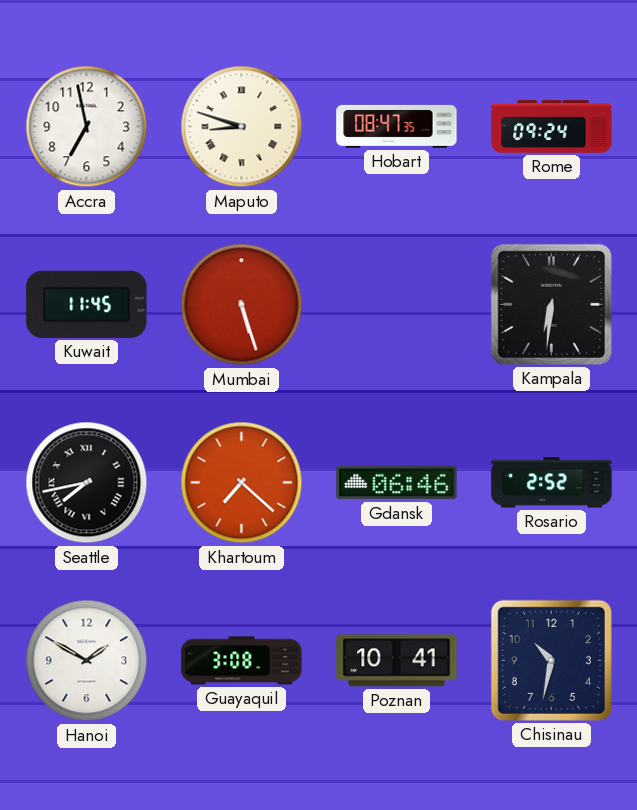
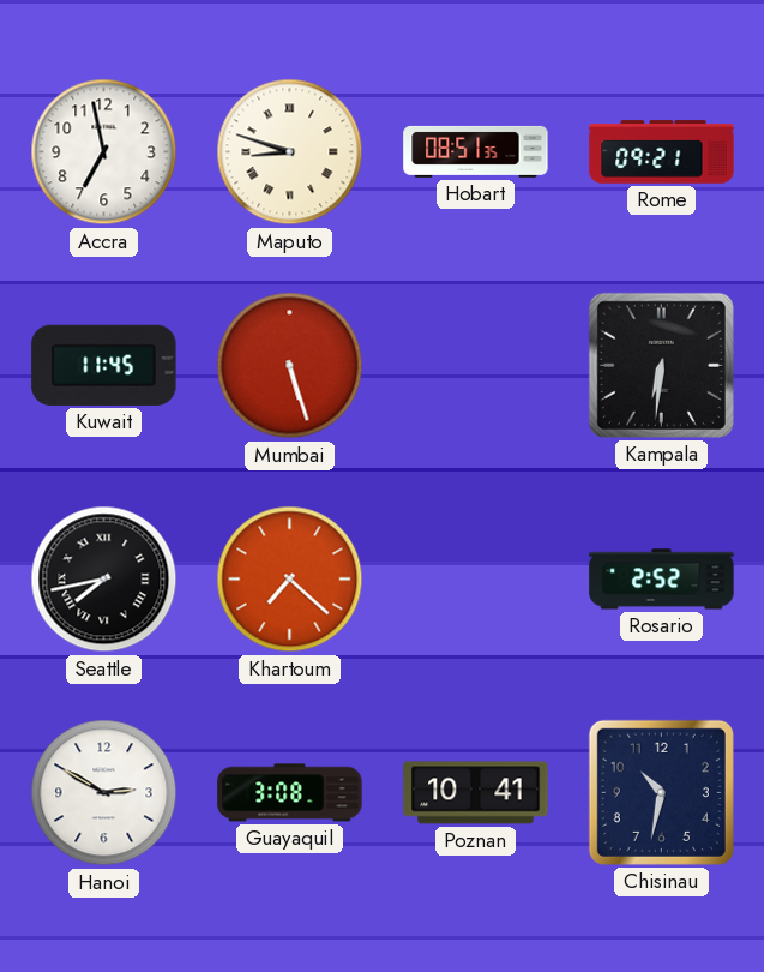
Hobart: 08:47 -> 08:51 (476, 151)
Rome: 09:24 -> 09:21 (662, 152)
Gdansk: 06:46 -> none (397, 483)
Hanoi: 1:50 -> 2:50 (104, 793)
